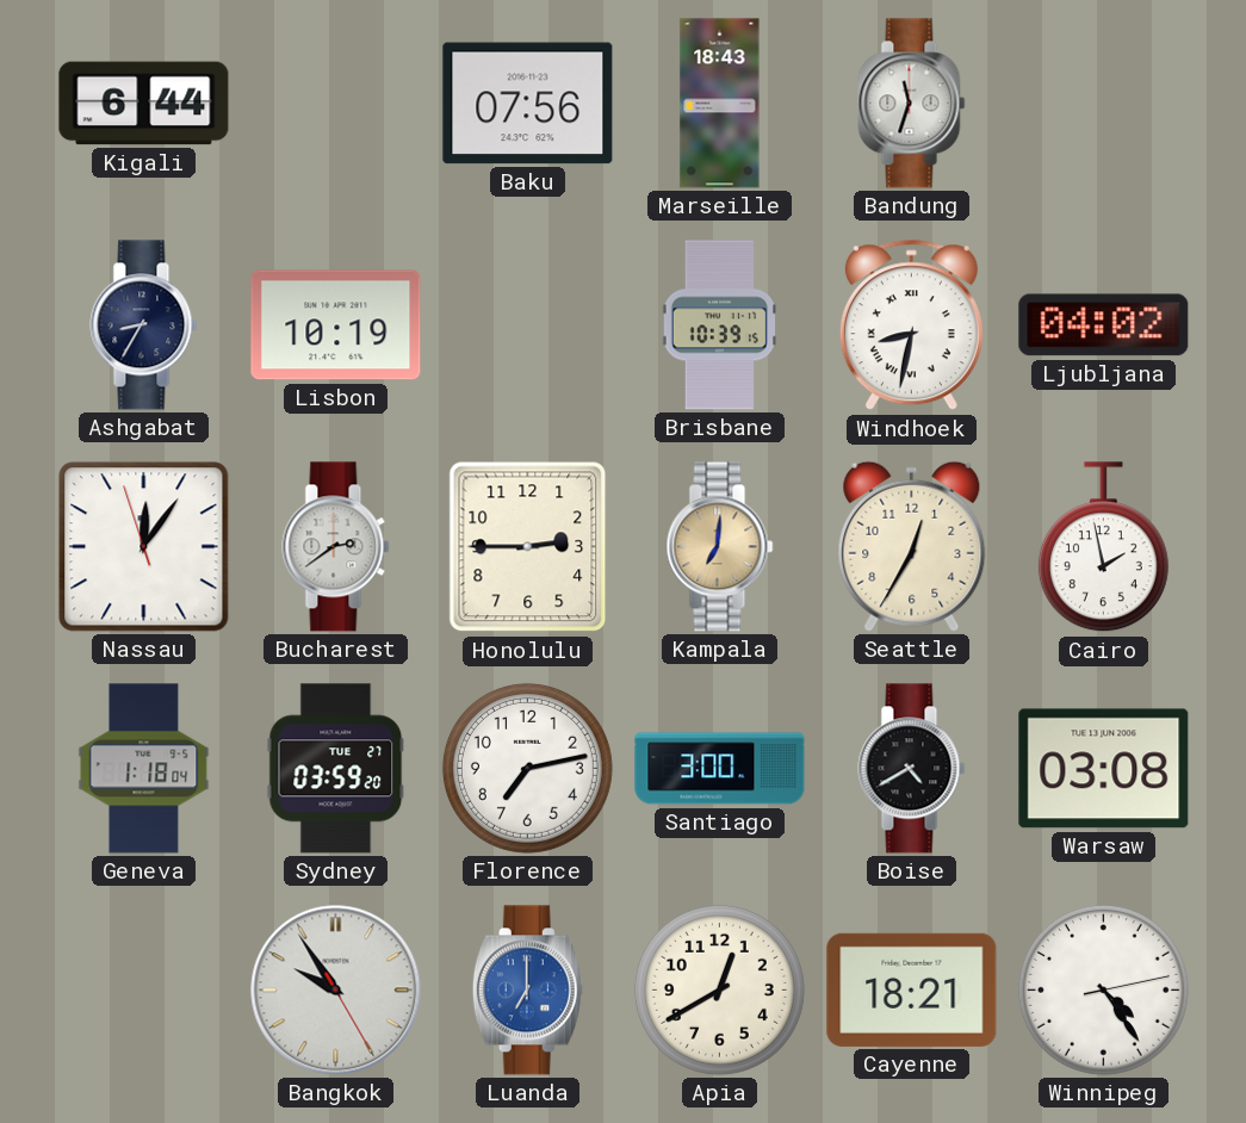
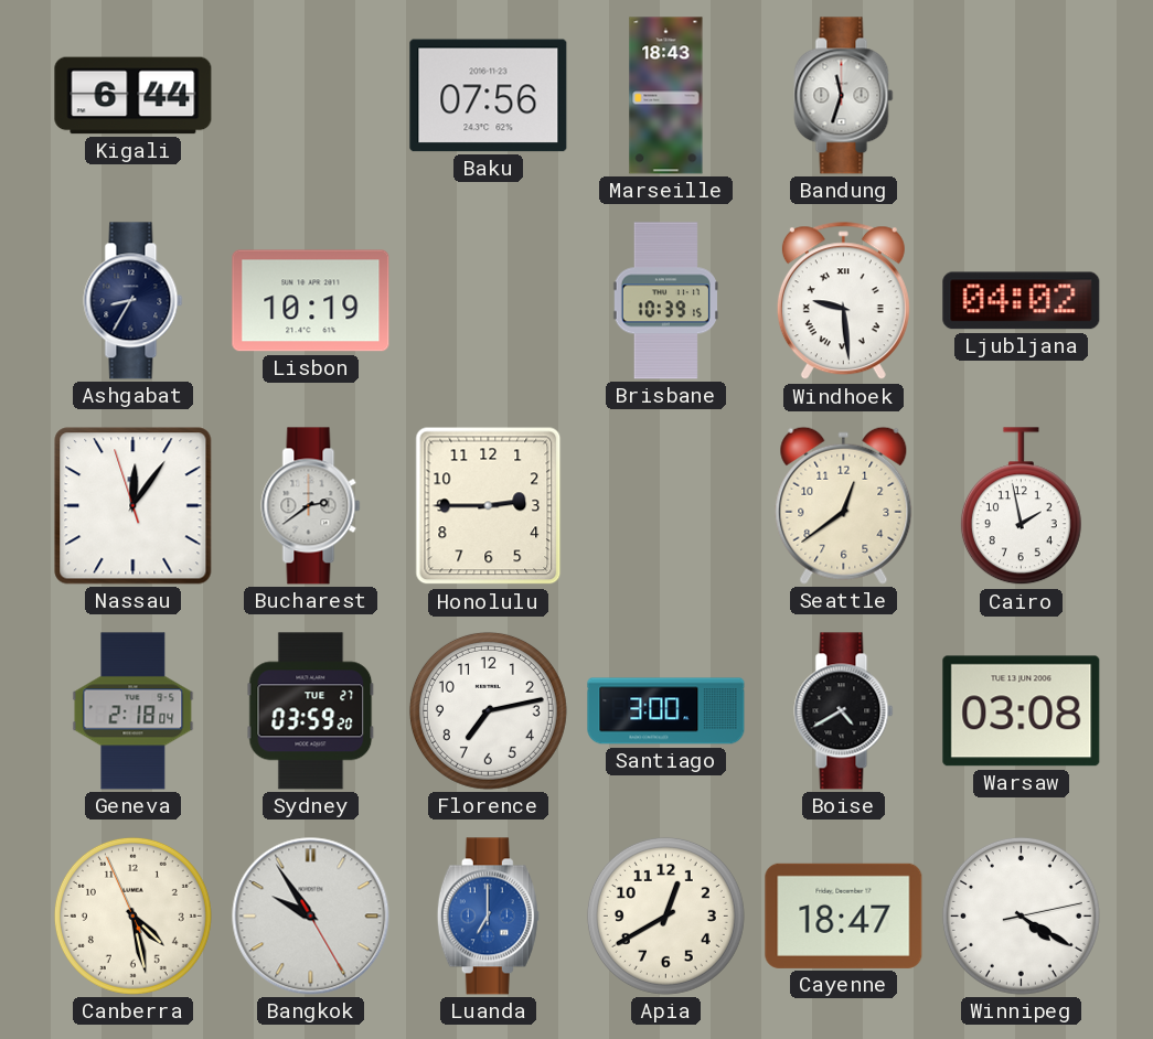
Windhoek: 8:32 -> 9:29 (843, 301)
Kampala: 7:01 -> none (720, 547)
Seattle: 12:35 -> 12:39 (844, 505)
Geneva: 1:18 -> 2:18 (134, 711)
Canberra: none -> 4:27 (132, 915)
Cayenne: 18:21 -> 18:47 (844, 915)
Winnipeg: 4:24 -> 4:20 (1021, 915)
